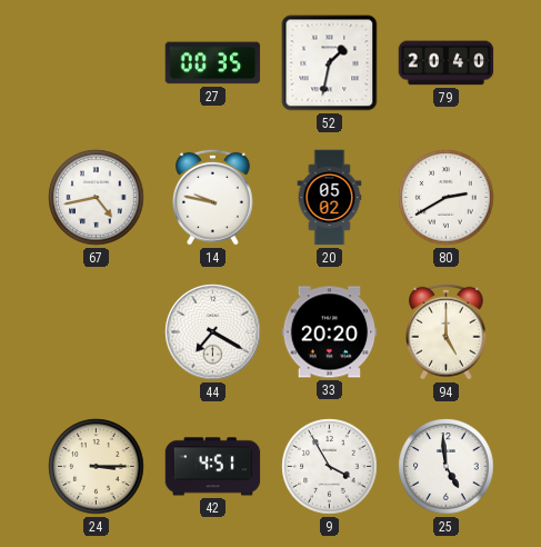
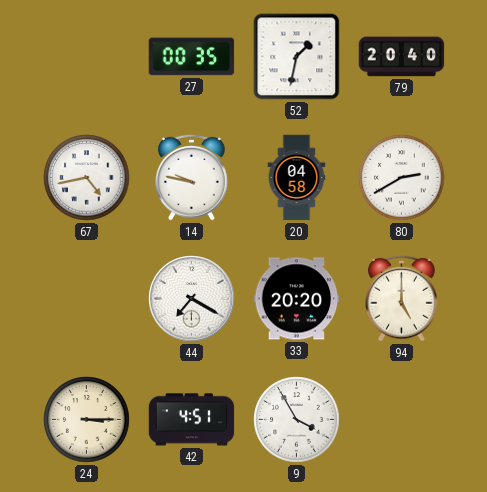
20: 05:02 -> 04:58 (297, 178)
25: 4:59 -> none (447, 467)
